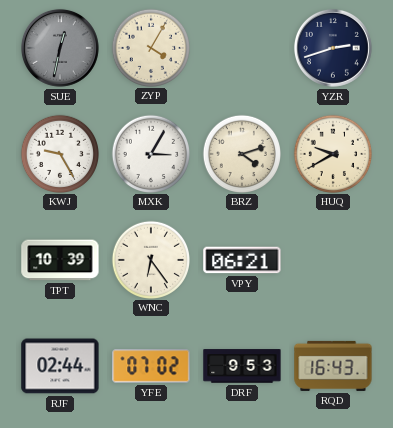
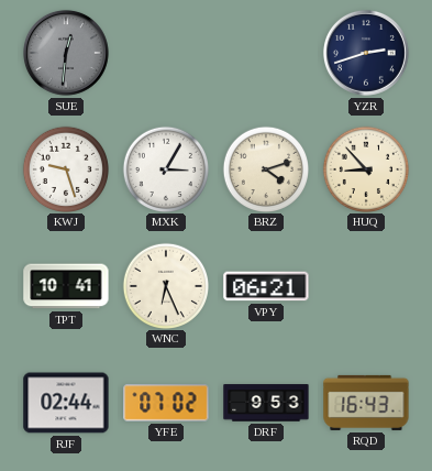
SUE: 12:32 -> 12:31 (66, 53)
ZYP: 4:05 -> none (150, 47)
KWJ: 9:25 -> 9:27 (65, 168)
HUQ: 9:40 -> 8:53 (365, 168)
TPT: 10:39 -> 10:41 (66, 286)
WNC: 6:24 -> 6:26 (165, 285)
